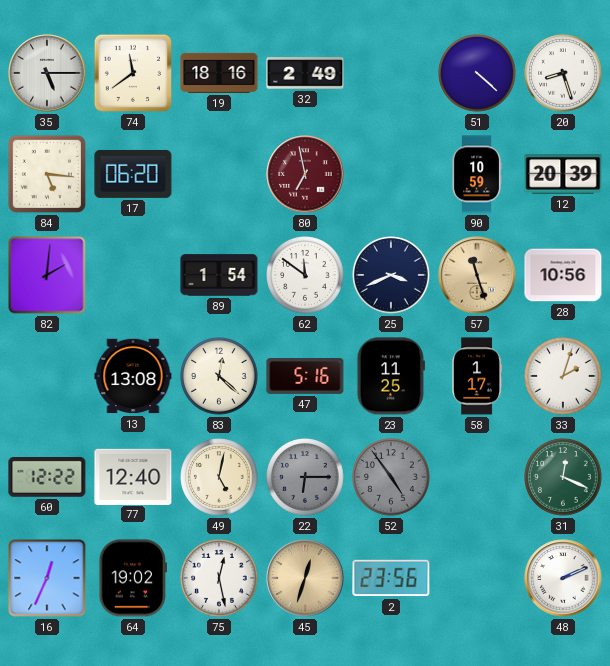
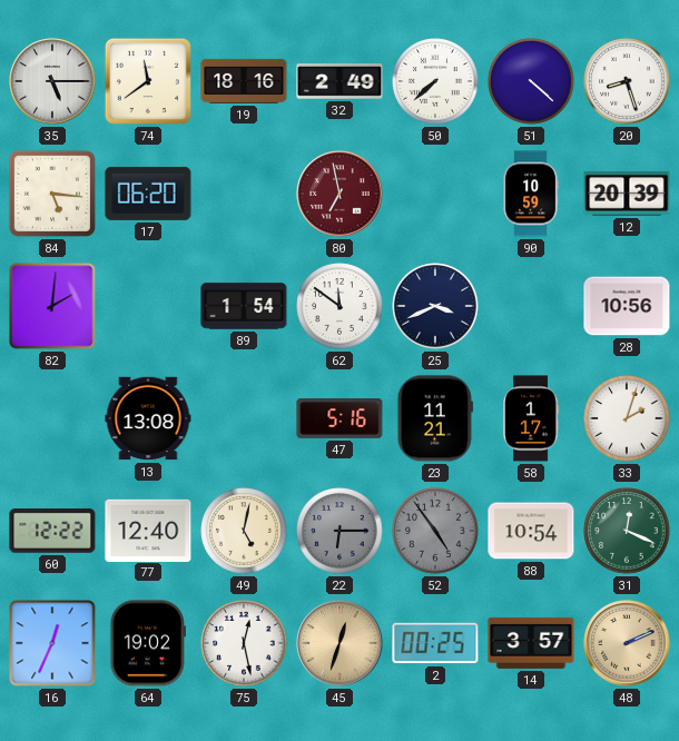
50: none -> 7:38 (435, 81)
57: 11:27 -> none (477, 275)
83: 12:22 -> none (219, 376)
23: 11:25 -> 11:21 (435, 418)
88: none -> 10:54 (531, 531)
2: 23:56 -> 00:25 (435, 643)
14: none -> 3:57 (531, 643)
48 dial: white -> champagne (627, 643)
